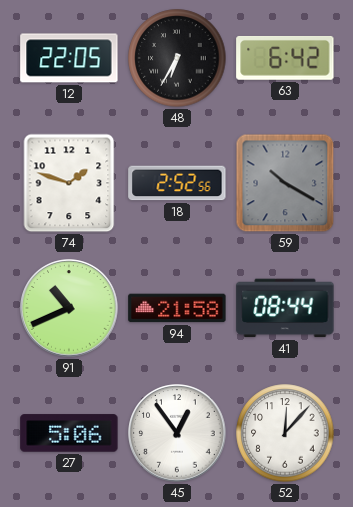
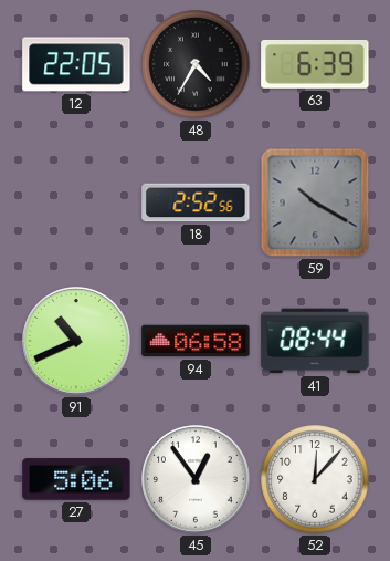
48: 6:35 -> 4:35 (196, 64)
63: 6:42 -> 6:39 (315, 64)
74: 1:48 -> none (69, 183)
94: 21:58 -> 06:58 (196, 341)
